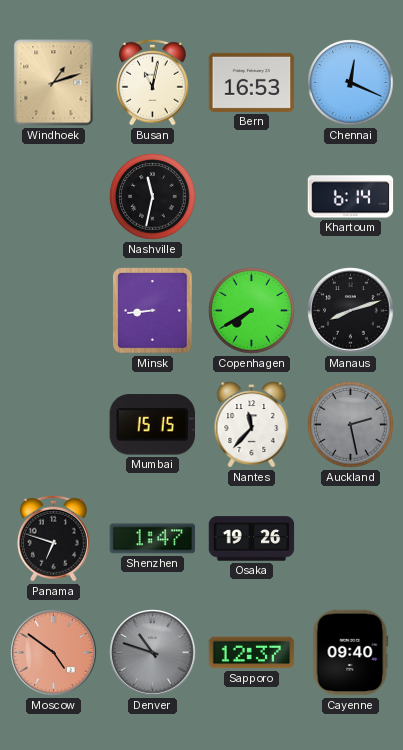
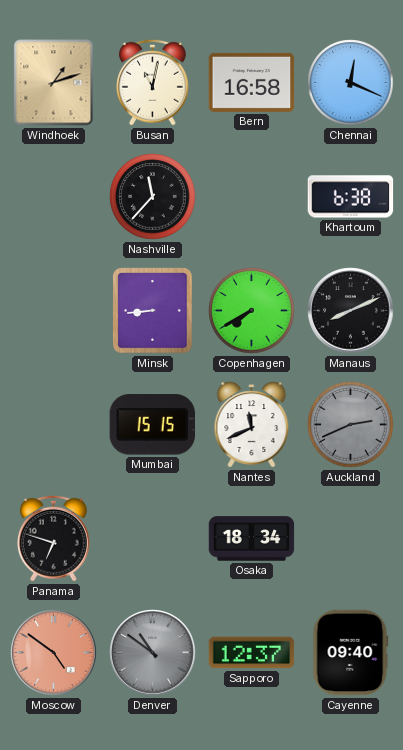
Bern: 16:53 -> 16:58 (252, 82)
Nashville: 11:32 -> 11:37 (153, 197)
Khartoum: 6:14 -> 6:38 (351, 197)
Manaus: 8:12 -> 8:11 (351, 311)
Nantes: 11:37 -> 11:41 (252, 425)
Auckland: 2:28 -> 2:41 (351, 425)
Shenzhen: 1:47 -> none (153, 539)
Osaka: 19:26 -> 18:34 (252, 539)
Denver: 10:48 -> 10:51 (153, 653)
